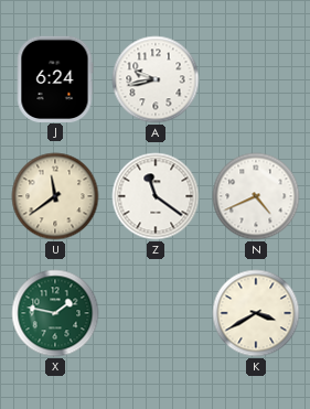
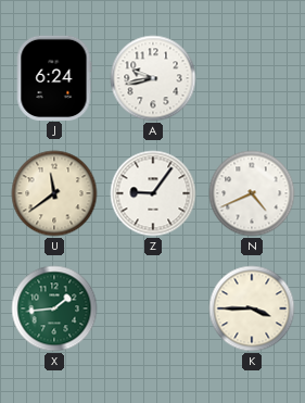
Z: 11:21 -> 9:06 (153, 193)
X: 1:47 -> 1:44 (54, 308)
K: 3:40 -> 3:45 (252, 308)
